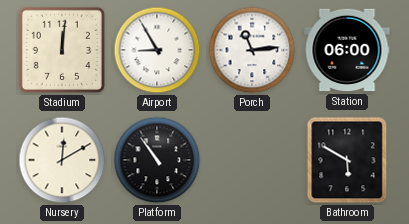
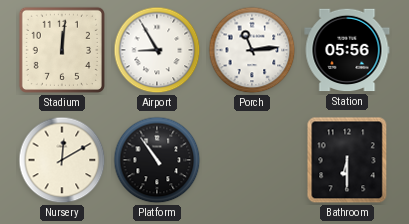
Station: 06:00 -> 05:56 (347, 50)
Bathroom: 5:50 -> 6:30 (347, 160)
